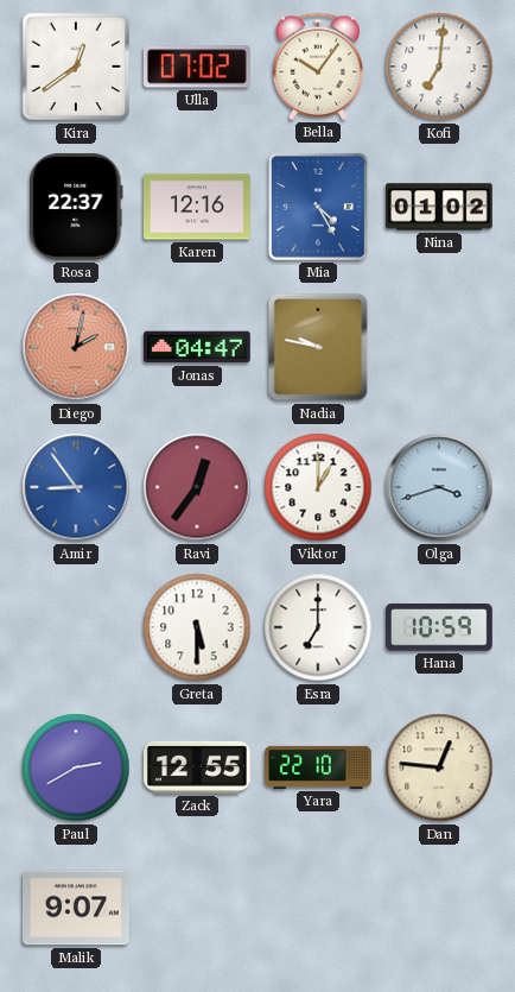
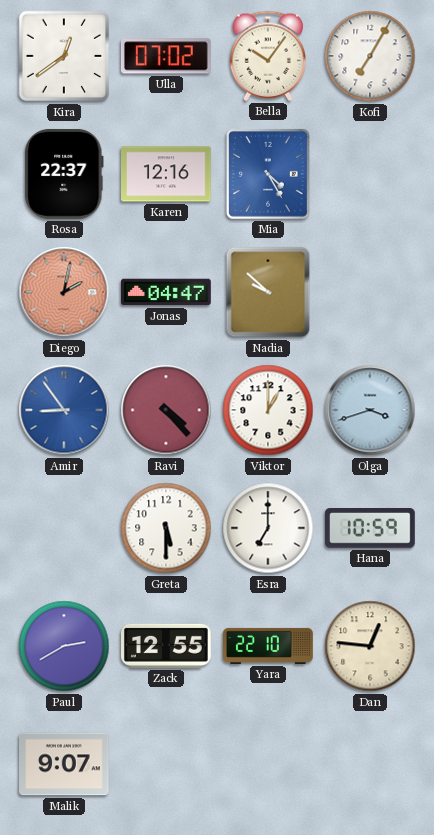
Kofi: 7:01 -> 7:05 (370, 56)
Nina: 01:02 -> none (440, 207)
Nadia: 9:47 -> 9:52 (268, 292)
Ravi: 12:36 -> 4:23 (166, 410)
